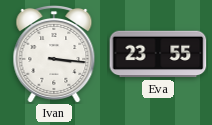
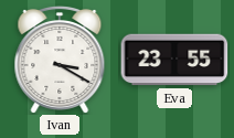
Ivan: 3:16 -> 3:20 (60, 60)
